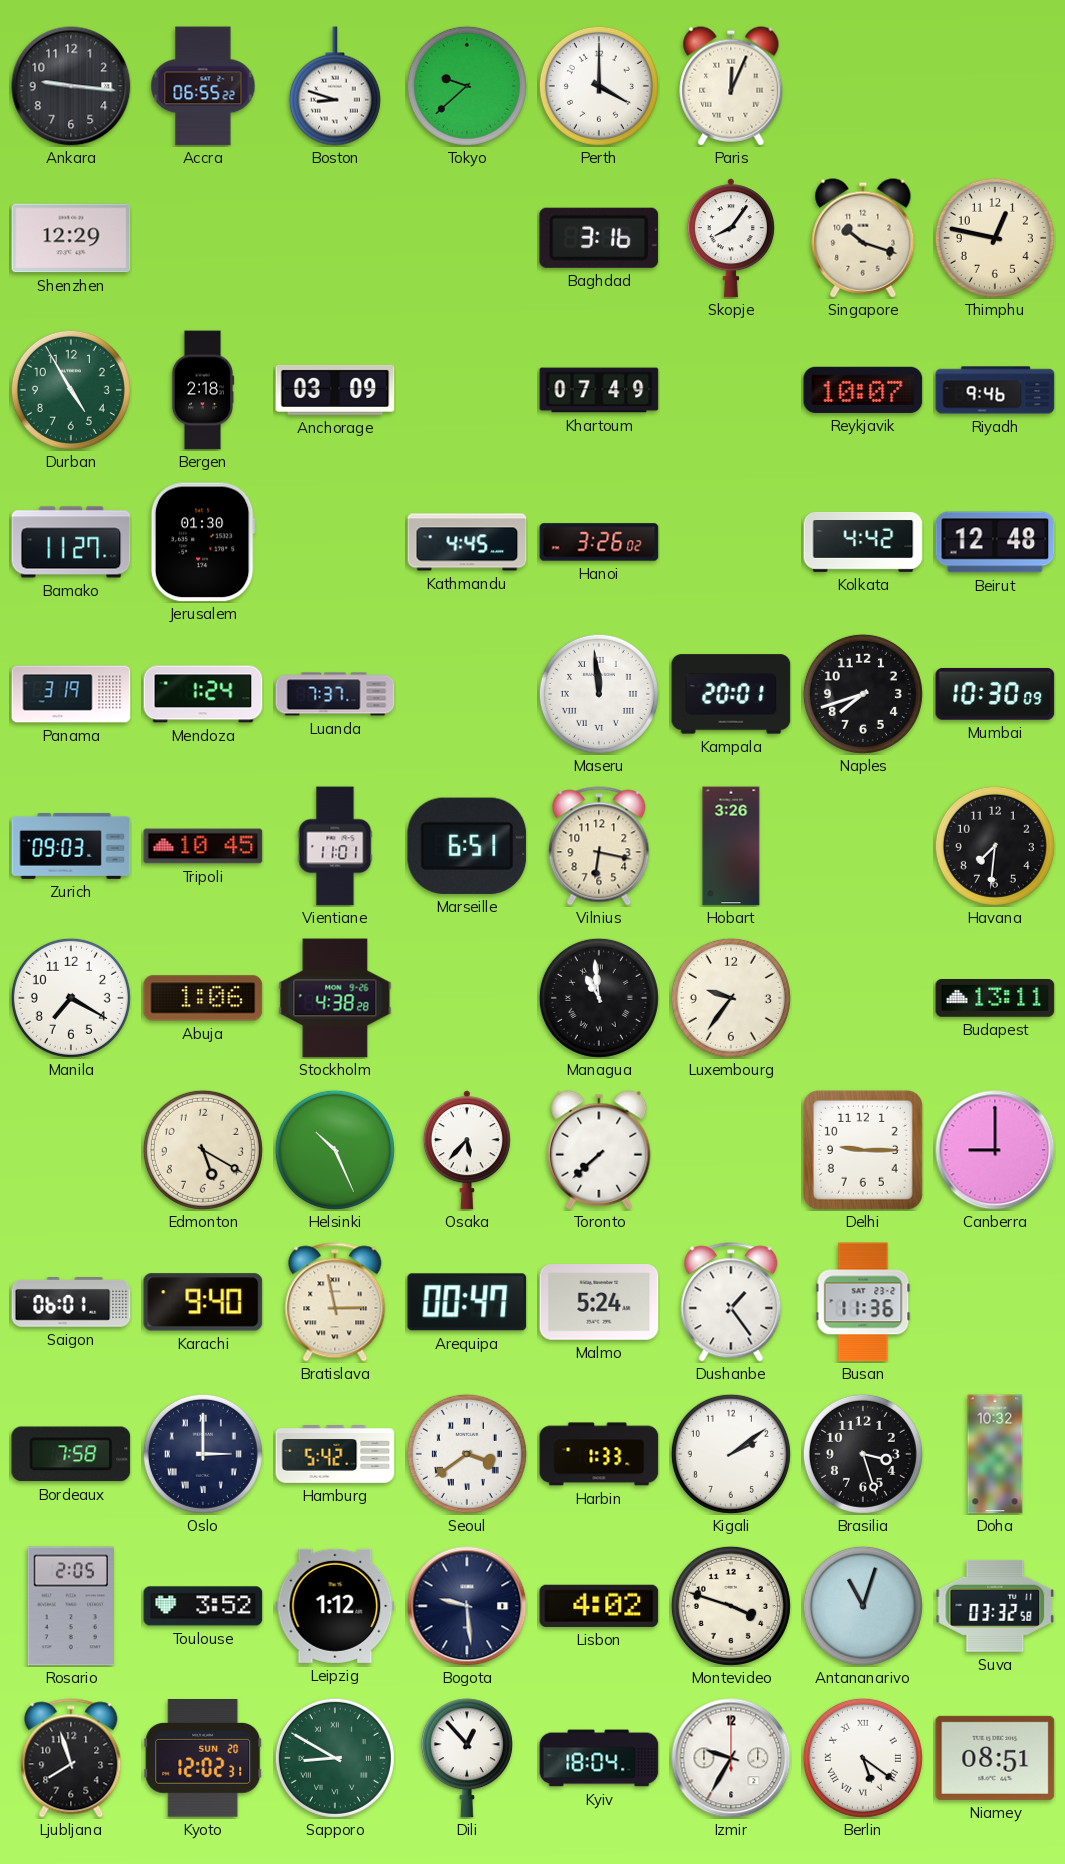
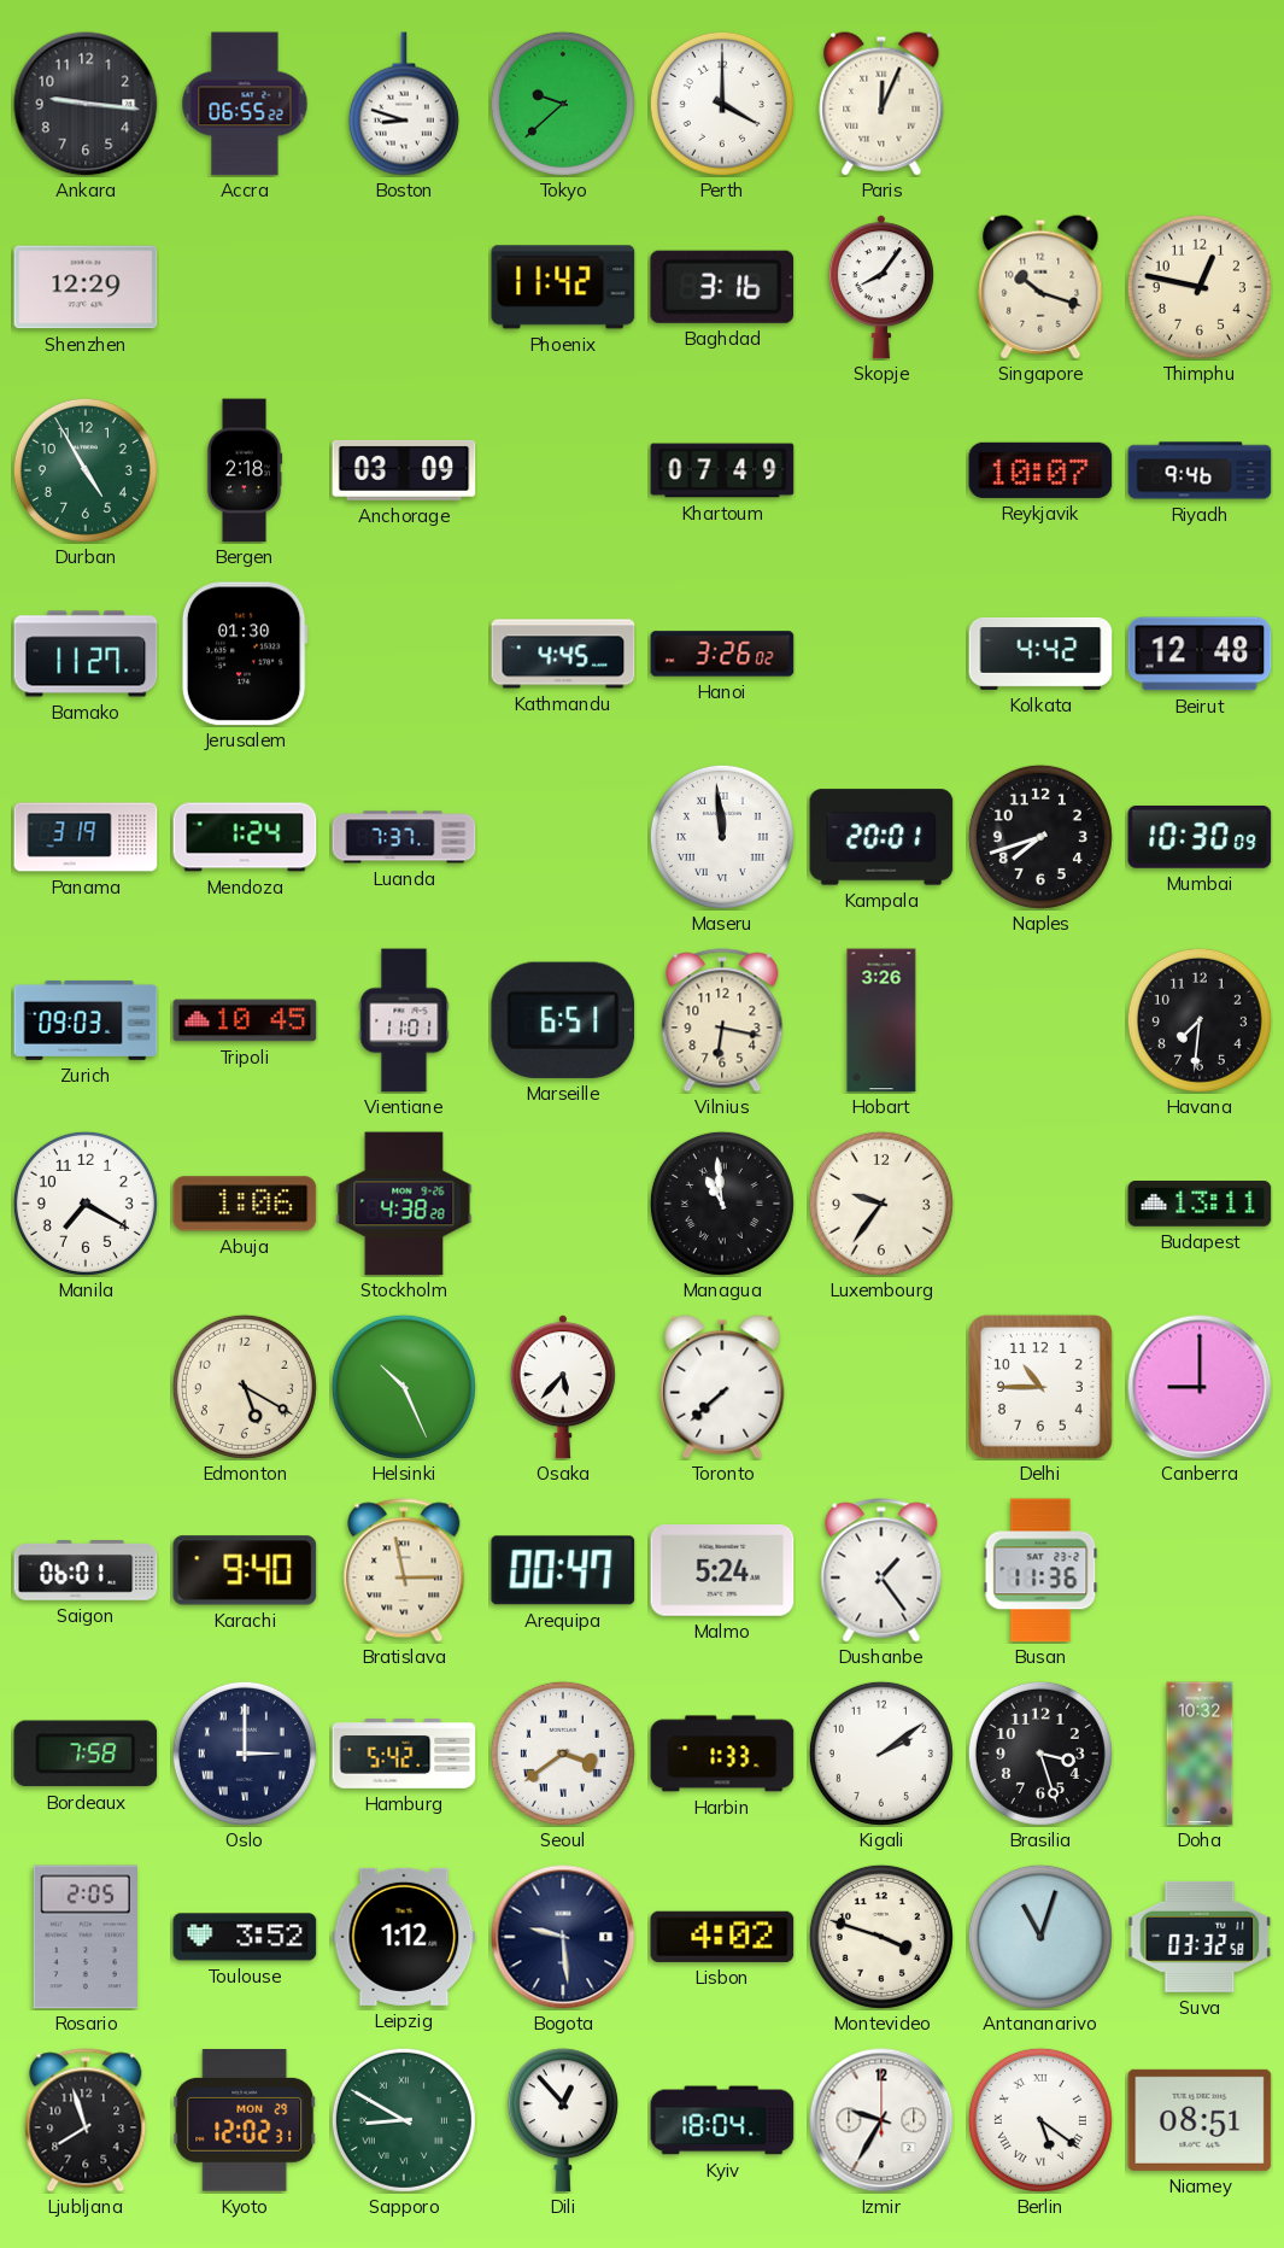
Phoenix: none -> 11:42 (563, 287)
Delhi: 9:15 -> 10:45 (1040, 1387)
Kyoto date: SUN 20 -> MON 29 (245, 2121)
